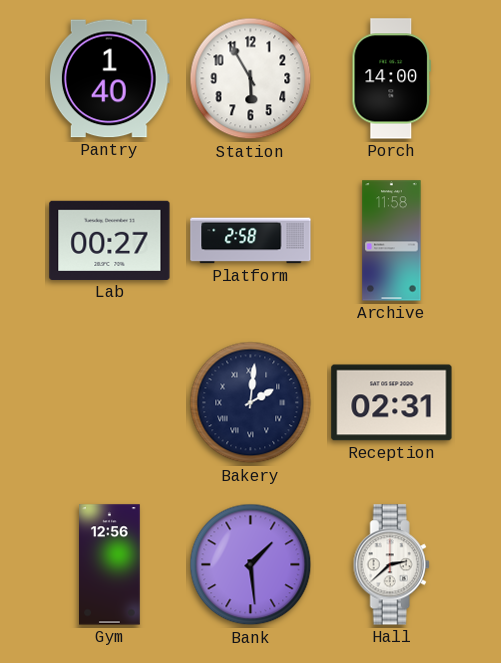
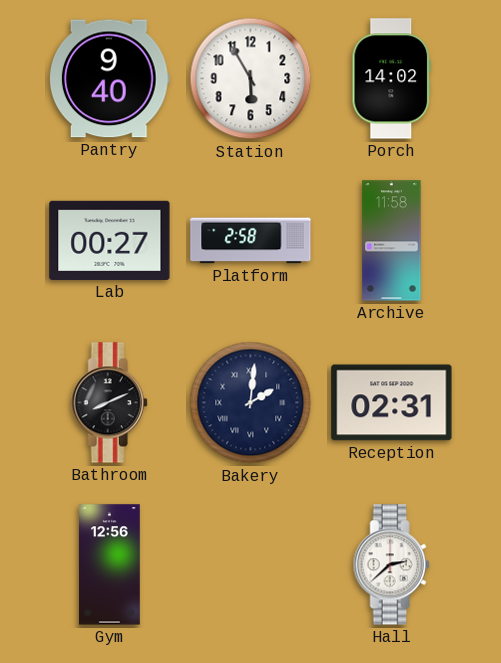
Pantry: 1:40 -> 9:40 (109, 79)
Porch: 14:00 -> 14:02 (391, 79)
Bathroom: none -> 8:11 (109, 403)
Bank: 1:29 -> none (251, 565)
